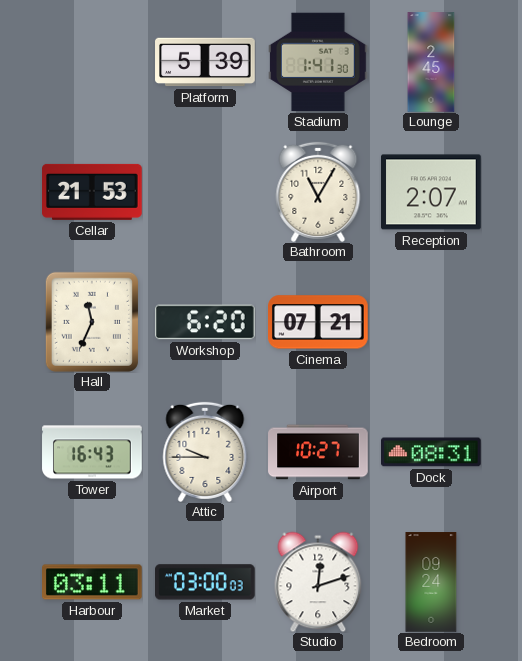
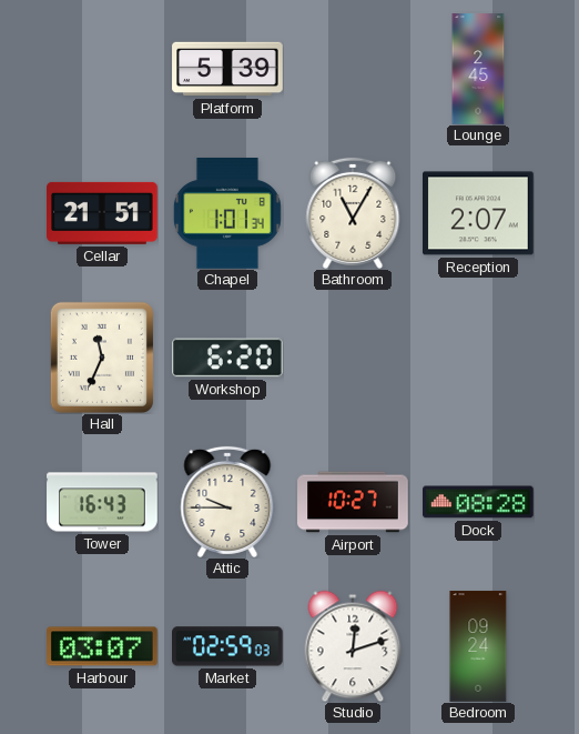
Stadium: 1:41 -> none (319, 62)
Cellar: 21:53 -> 21:51 (103, 213)
Chapel: none -> 1:01 (227, 213)
Cinema: 07:21 -> none (319, 322)
Dock: 08:31 -> 08:28 (478, 502)
Harbour: 03:11 -> 03:07 (103, 646)
Market: 03:00 -> 02:59 (228, 646)
